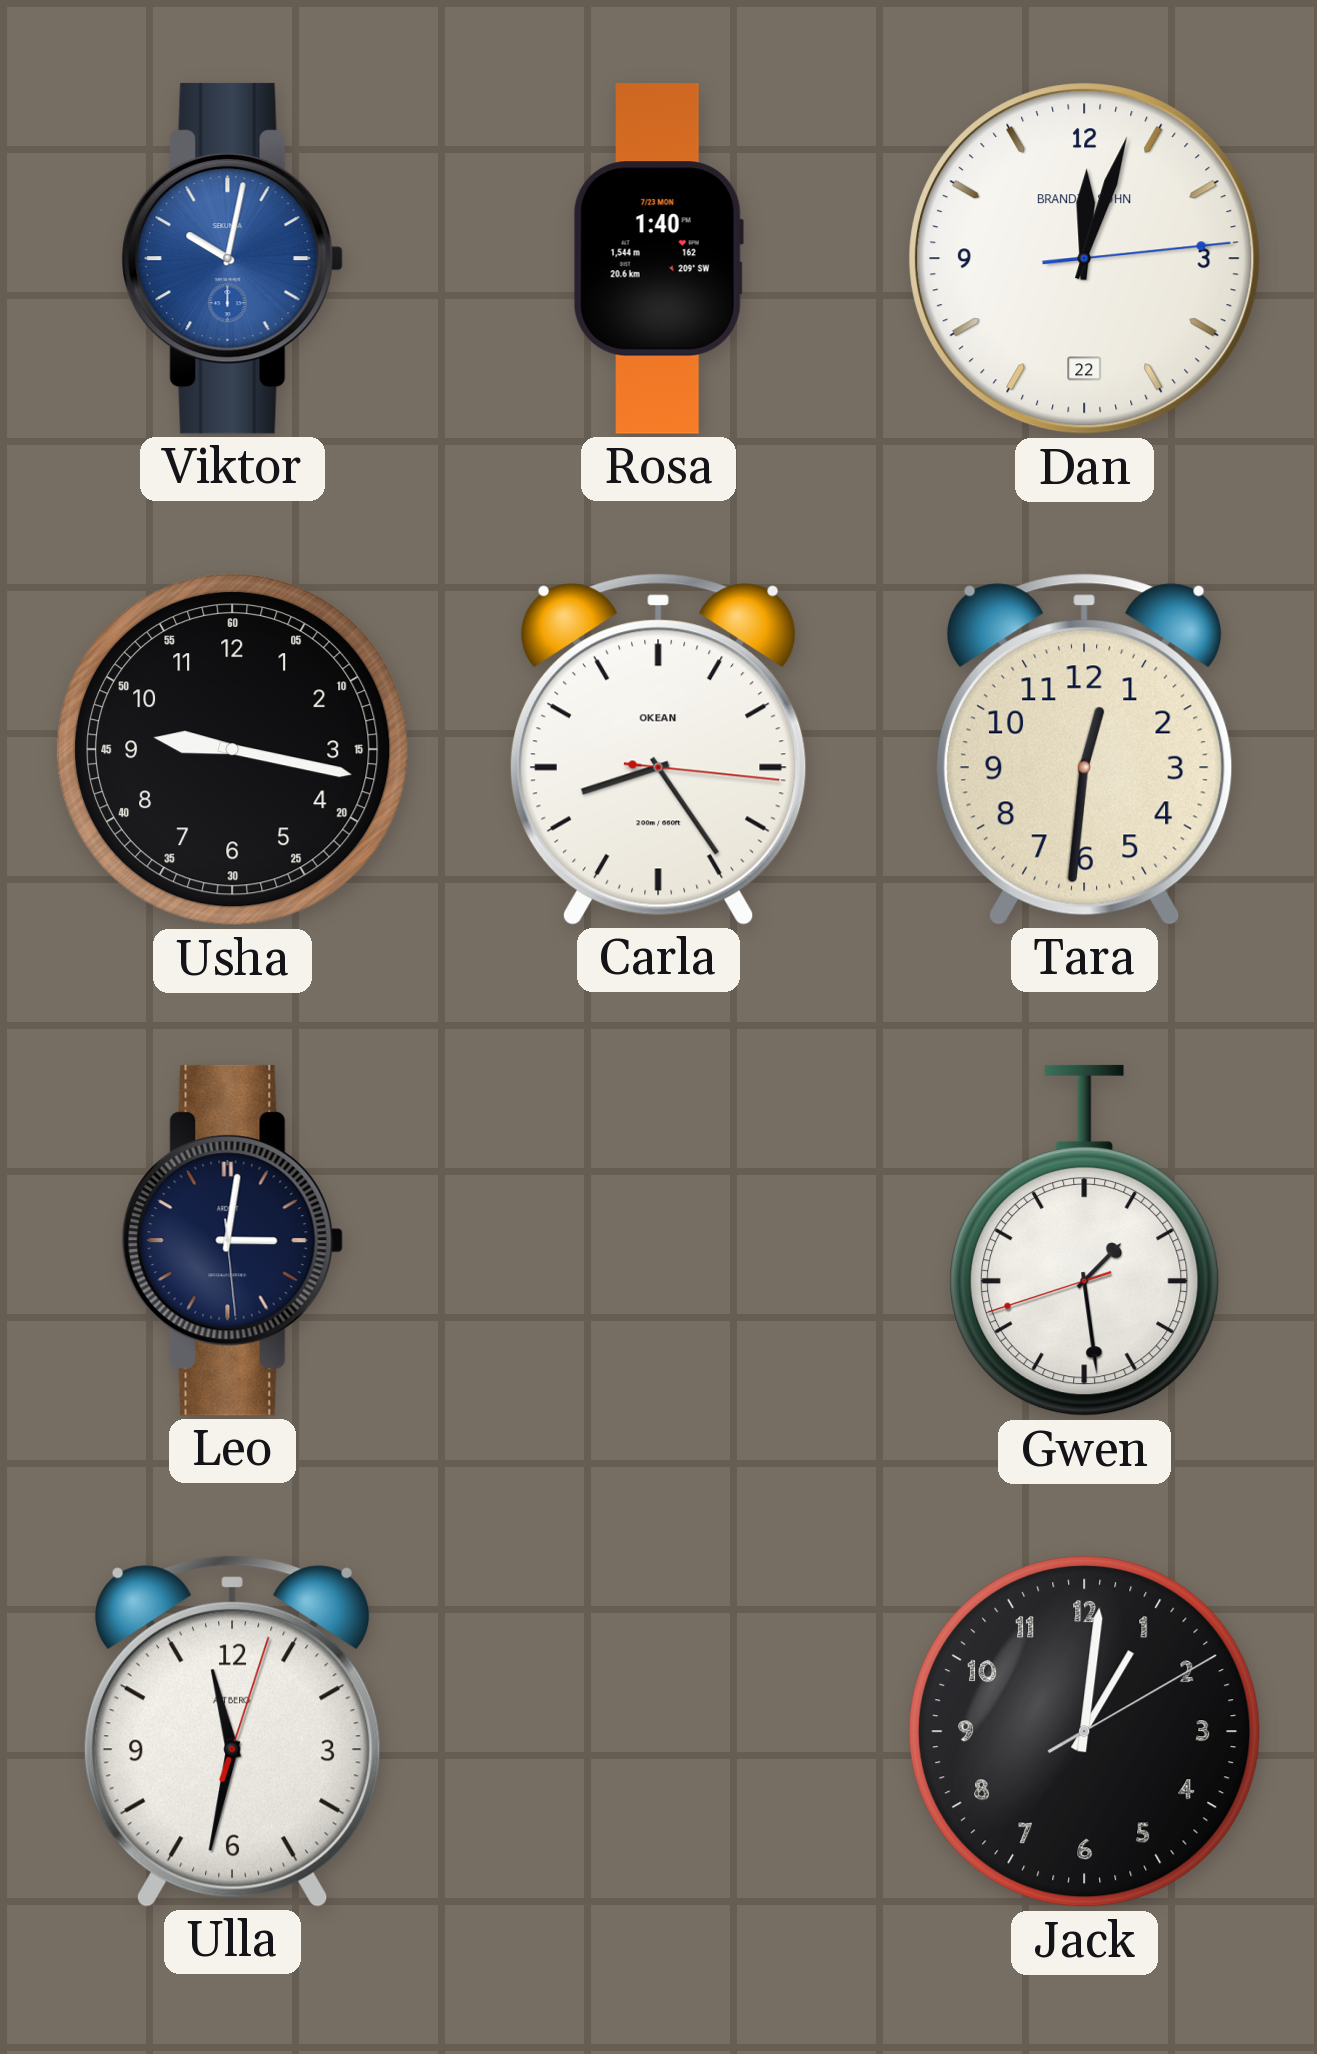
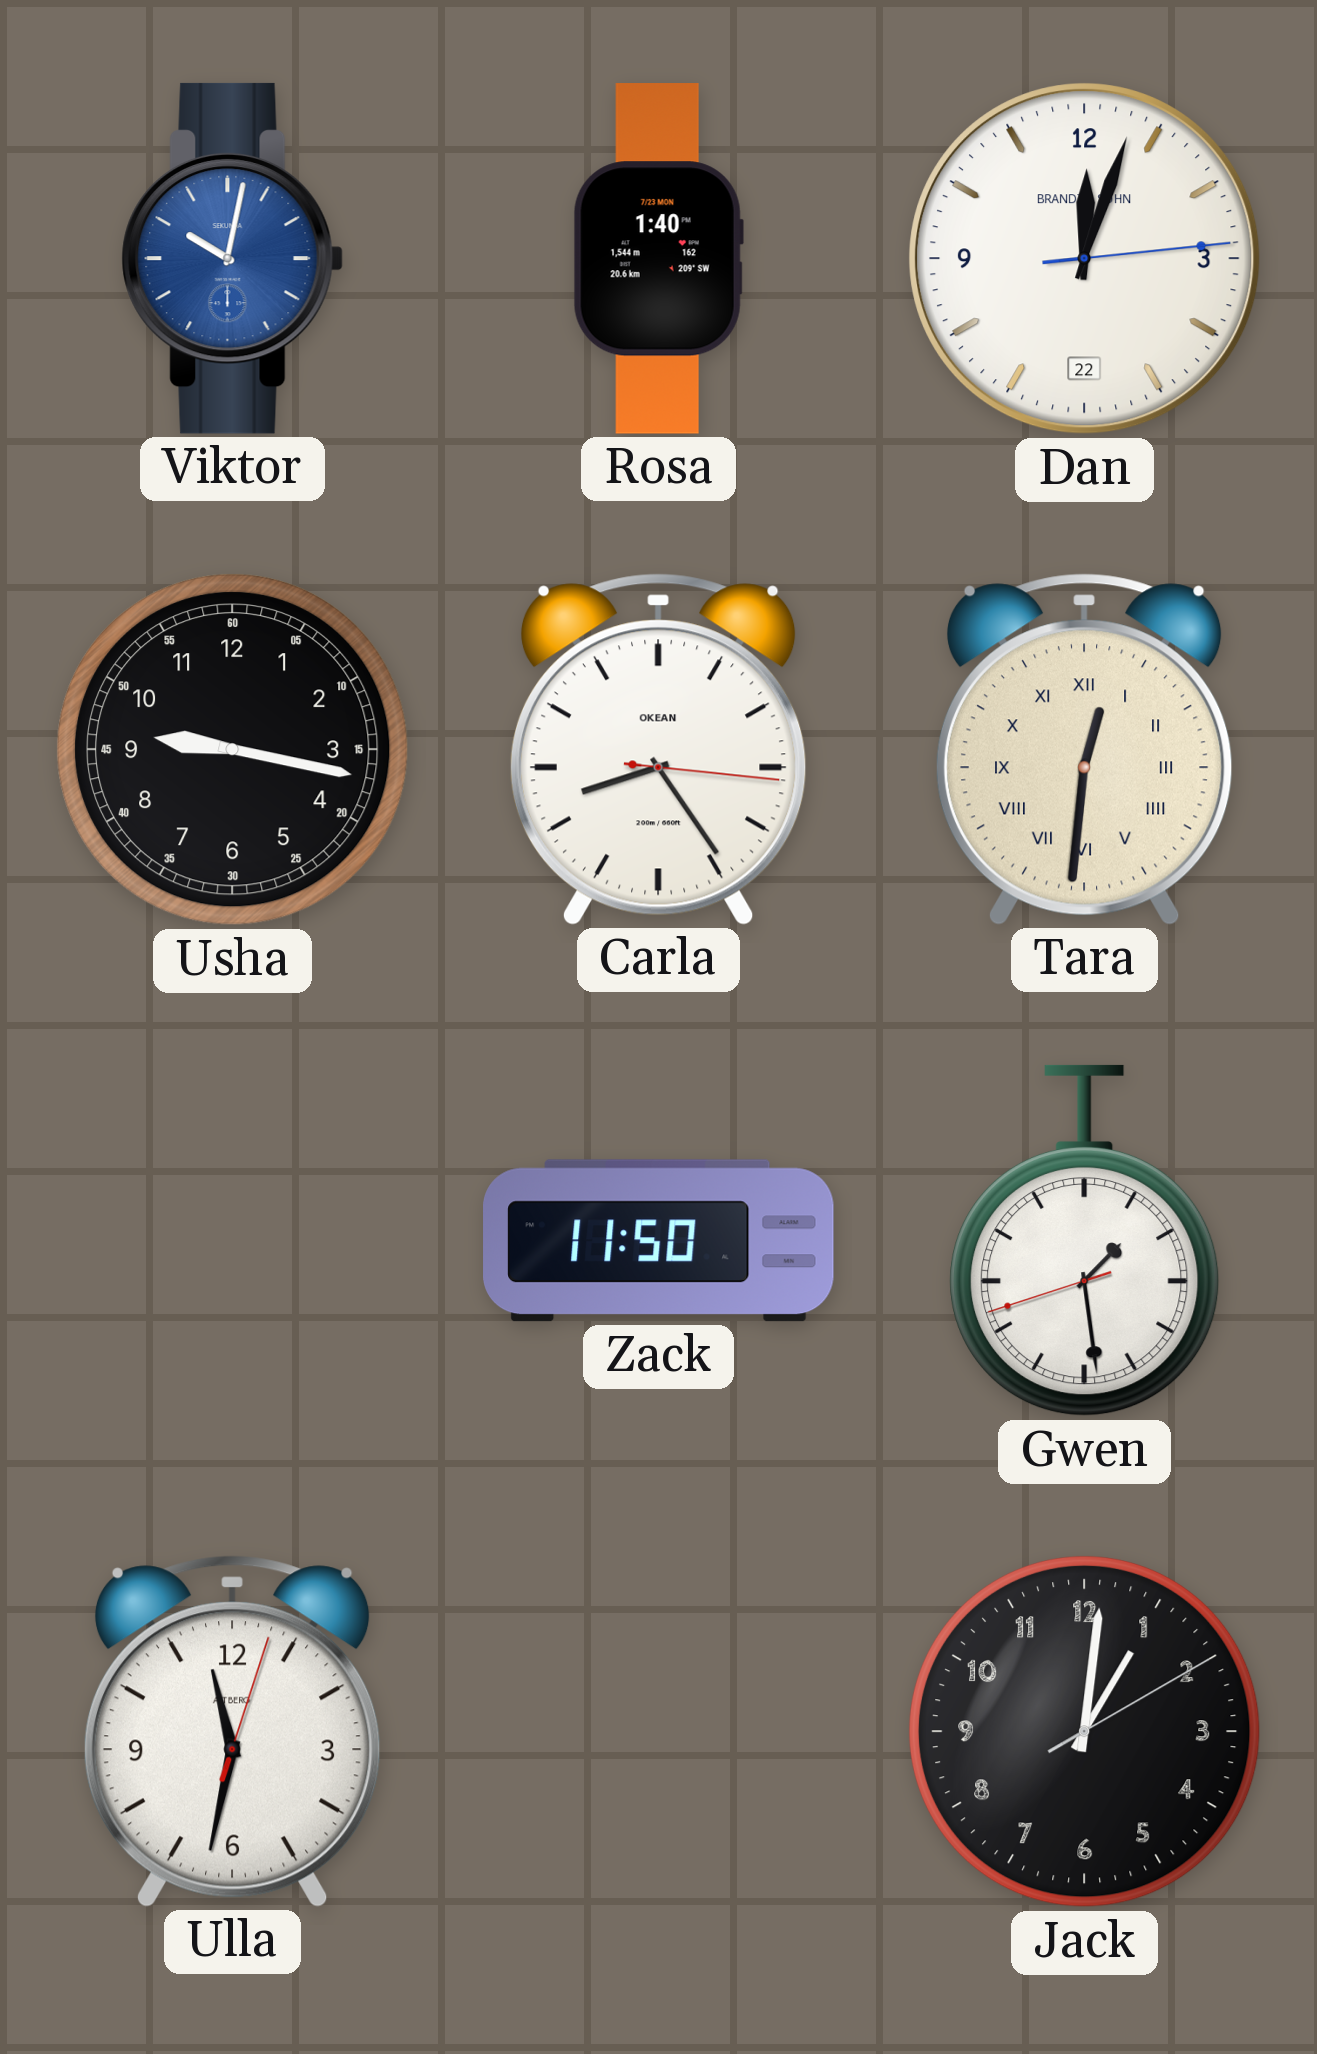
Tara numerals: Arabic -> Roman (1084, 749)
Leo: 3:01 -> none (232, 1240)
Zack: none -> 11:50 (659, 1241)
